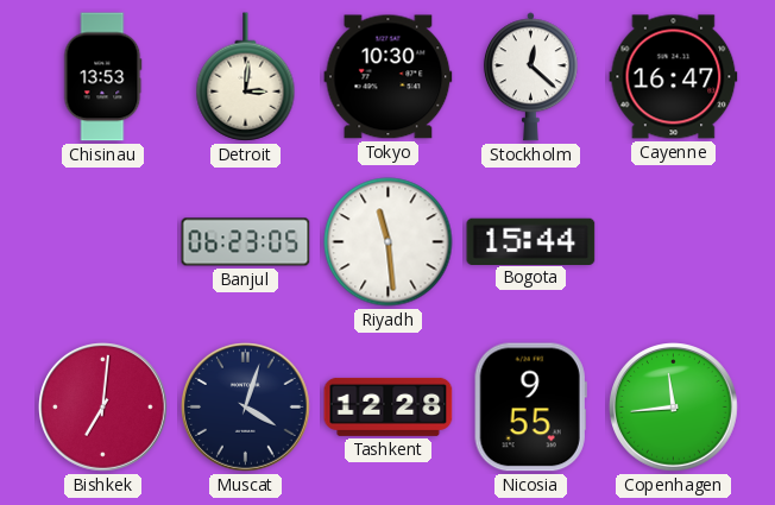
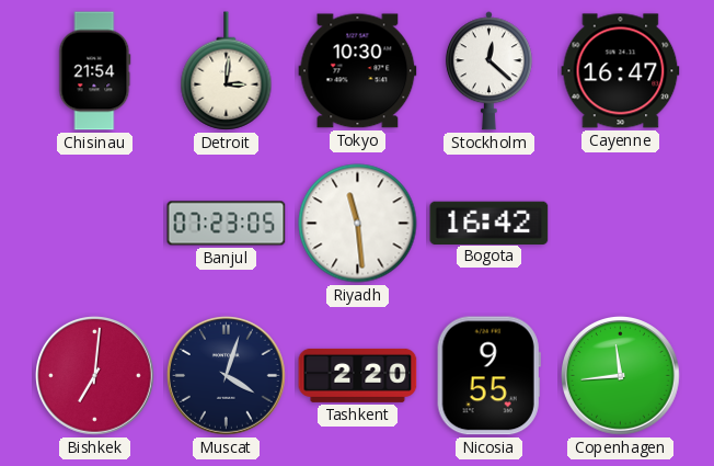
Chisinau: 13:53 -> 21:54 (95, 71)
Banjul: 06:23 -> 07:23 (227, 224)
Bogota: 15:44 -> 16:42 (490, 223)
Tashkent: 12:28 -> 2:20 (358, 375)
